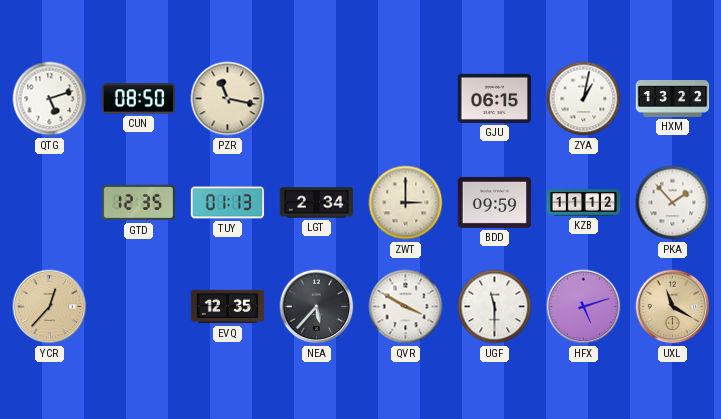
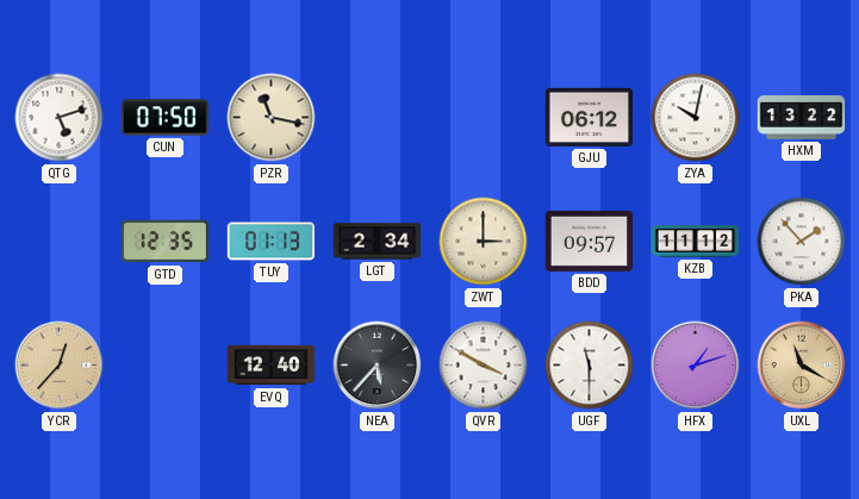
CUN: 08:50 -> 07:50 (166, 118)
GJU: 06:15 -> 06:12 (590, 117)
ZYA: 1:02 -> 10:02 (696, 118)
BDD: 09:59 -> 09:57 (590, 241)
EVQ: 12:35 -> 12:40 (272, 366)
HFX: 5:12 -> 1:12 (696, 366)
